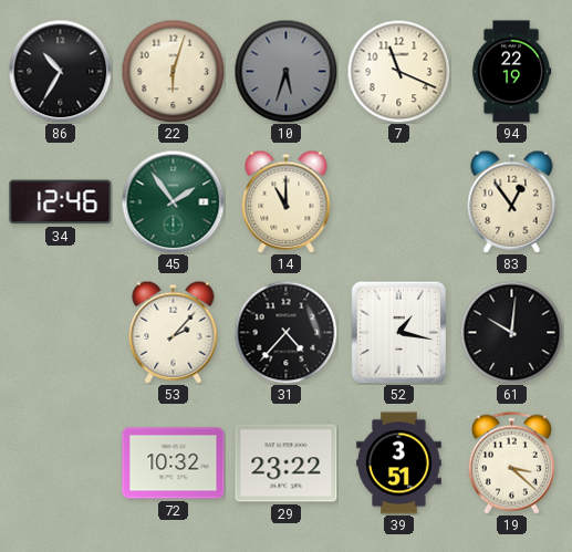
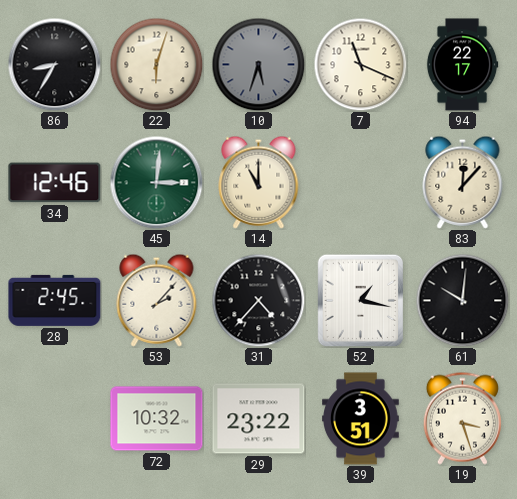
86: 10:35 -> 8:35 (54, 64)
94: 22:19 -> 22:17 (462, 65)
45: 1:54 -> 3:01 (156, 182)
83: 12:54 -> 12:07 (463, 182)
28: none -> 2:45 (55, 300)
19: 3:22 -> 3:27 (462, 418)
